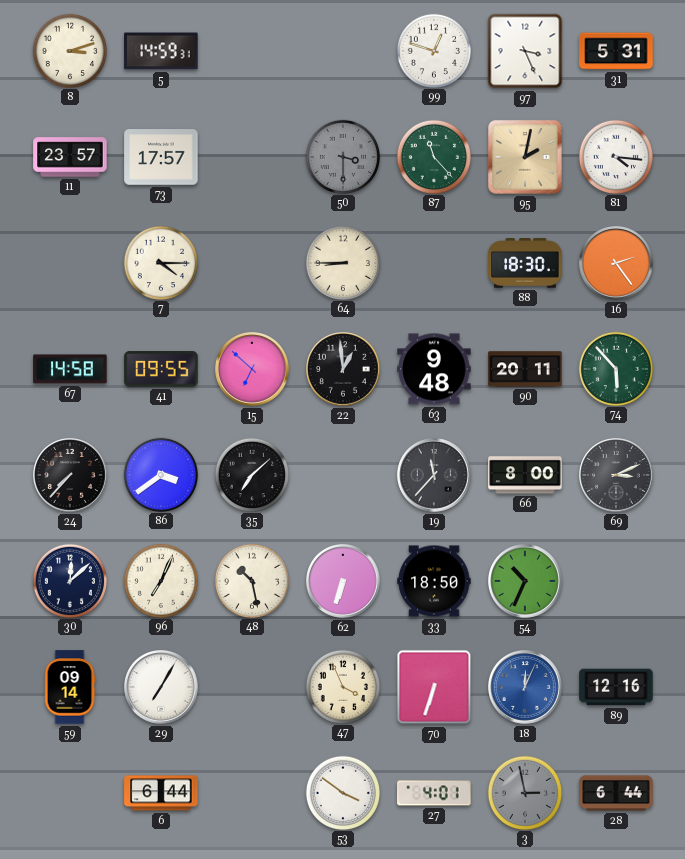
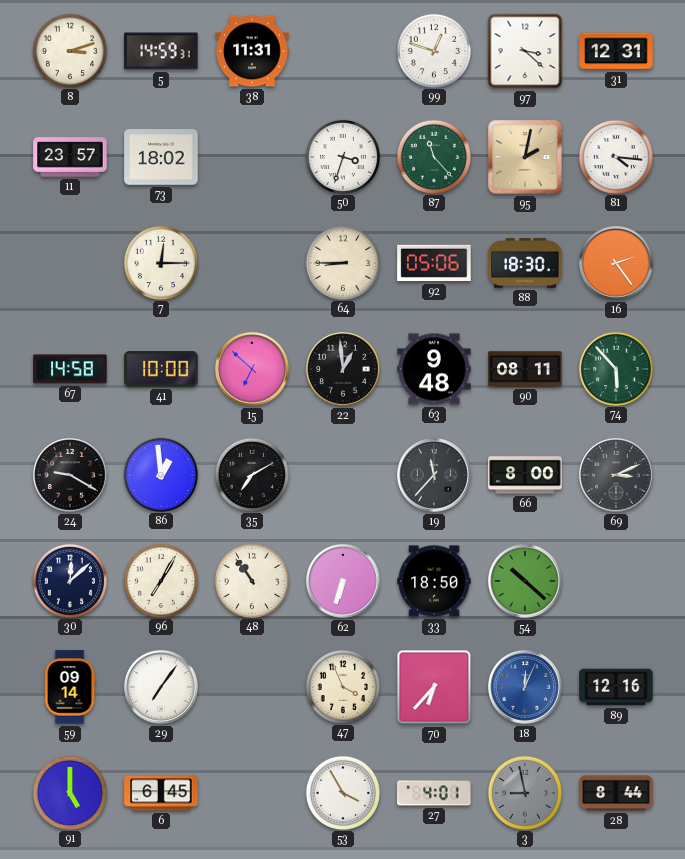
38: none -> 11:31 (252, 51)
97: 3:26 -> 3:22 (525, 51)
31: 5:31 -> 12:31 (616, 51)
73: 17:57 -> 18:02 (161, 157)
50: 3:30 -> 3:33 (342, 156)
50 dial: grey -> white (342, 156)
7: 4:15 -> 12:15 (160, 262)
92: none -> 05:06 (434, 263)
41: 09:55 -> 10:00 (161, 369)
90: 20:11 -> 08:11 (525, 369)
24: 7:37 -> 9:20 (71, 476)
86: 3:39 -> 12:59 (160, 474)
35: 7:08 -> 7:10 (251, 474)
96: 7:04 -> 7:05 (160, 580)
48: 10:28 -> 10:54 (251, 580)
54: 10:34 -> 10:22 (526, 582)
29: 7:05 -> 7:06 (162, 688)
70: 6:33 -> 6:37 (434, 687)
91: none -> 5:00 (69, 792)
6: 6:44 -> 6:45 (161, 793)
53: 3:51 -> 3:55 (342, 792)
3: 2:58 -> 8:58 (524, 792)
28: 6:44 -> 8:44 (616, 793)
